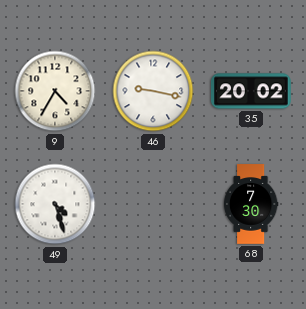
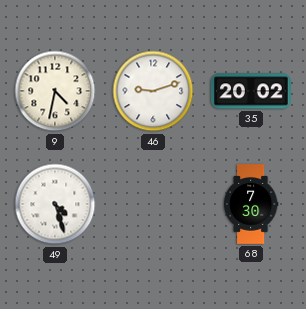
9: 4:35 -> 4:32 (55, 91)
46: 9:17 -> 9:12 (153, 91)
